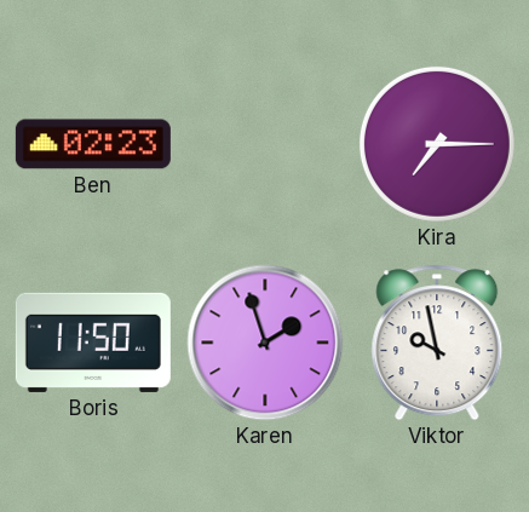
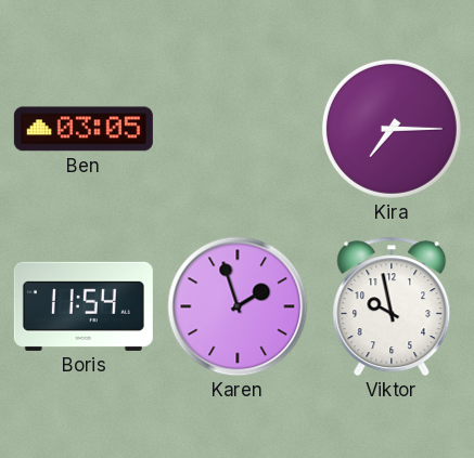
Ben: 02:23 -> 03:05 (84, 129)
Boris: 11:50 -> 11:54 (84, 306)
